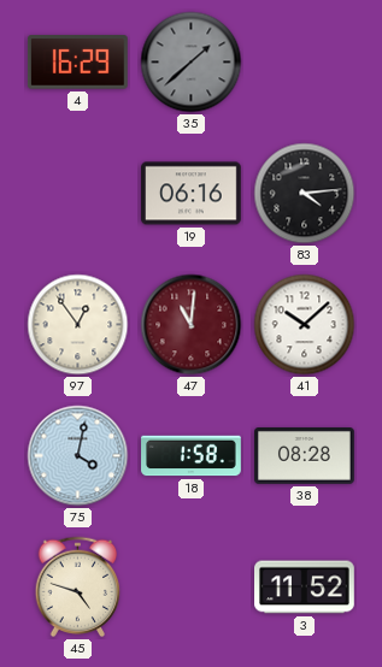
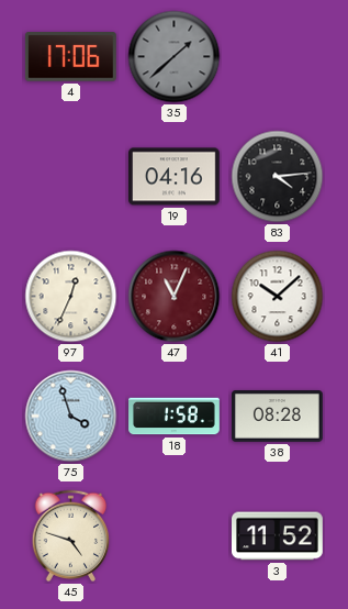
4: 16:29 -> 17:06 (70, 57)
19: 06:16 -> 04:16 (175, 177)
97: 12:54 -> 12:34 (71, 297)
47: 11:01 -> 11:04 (175, 297)
75: 4:02 -> 3:57 (71, 417)
